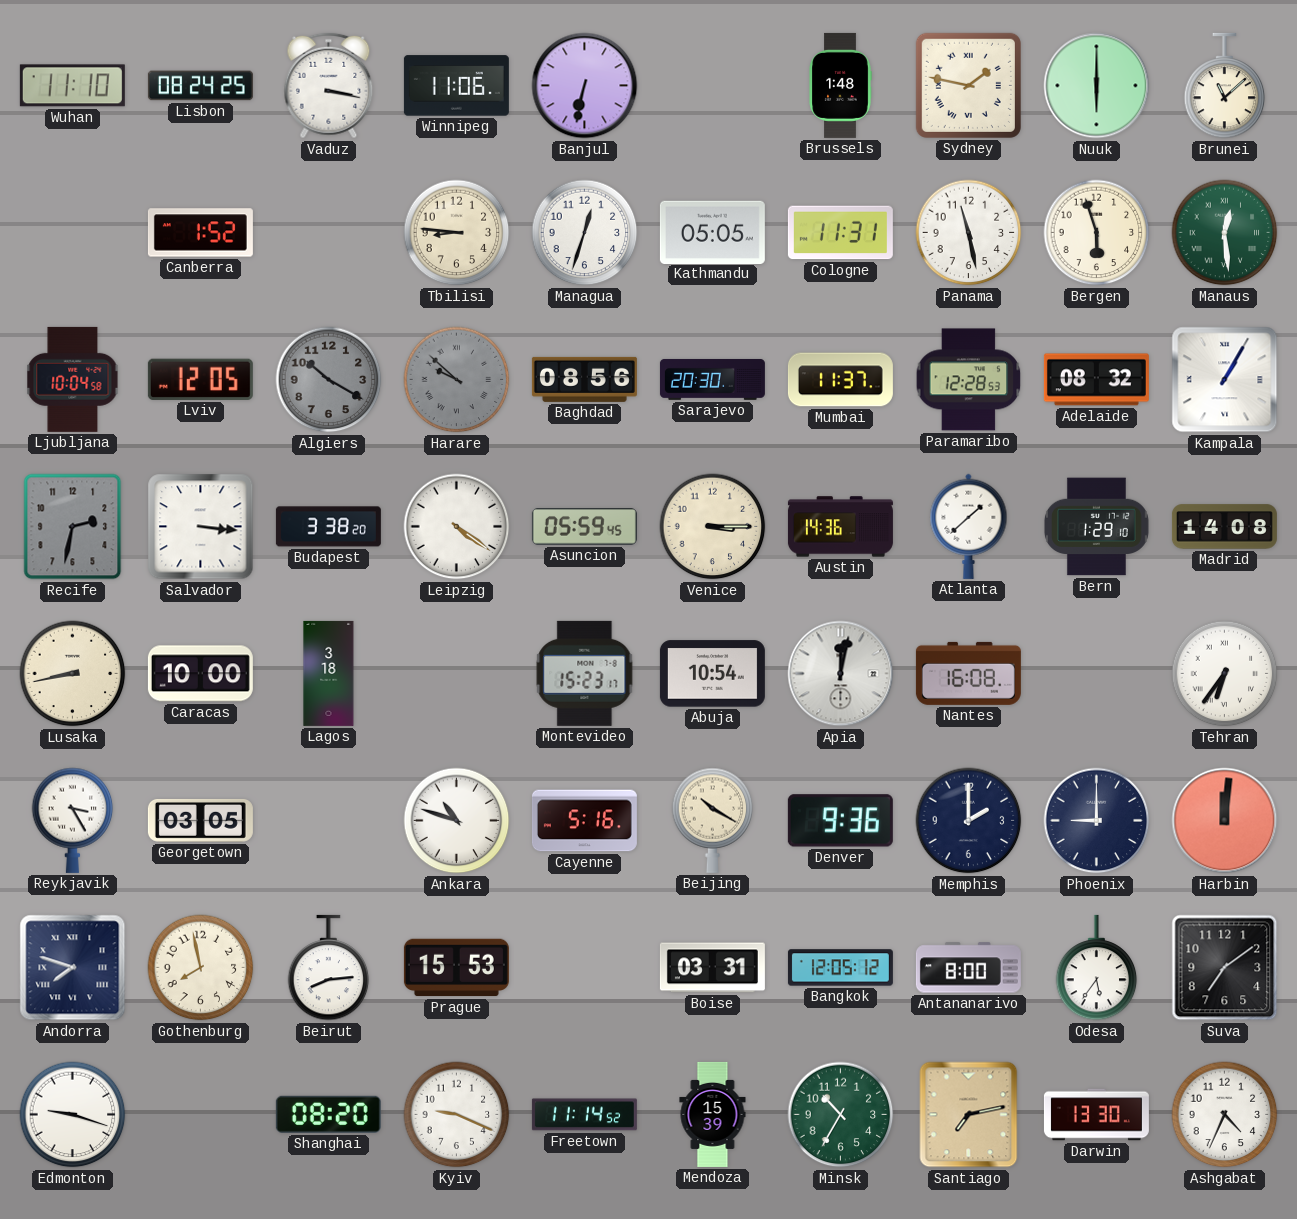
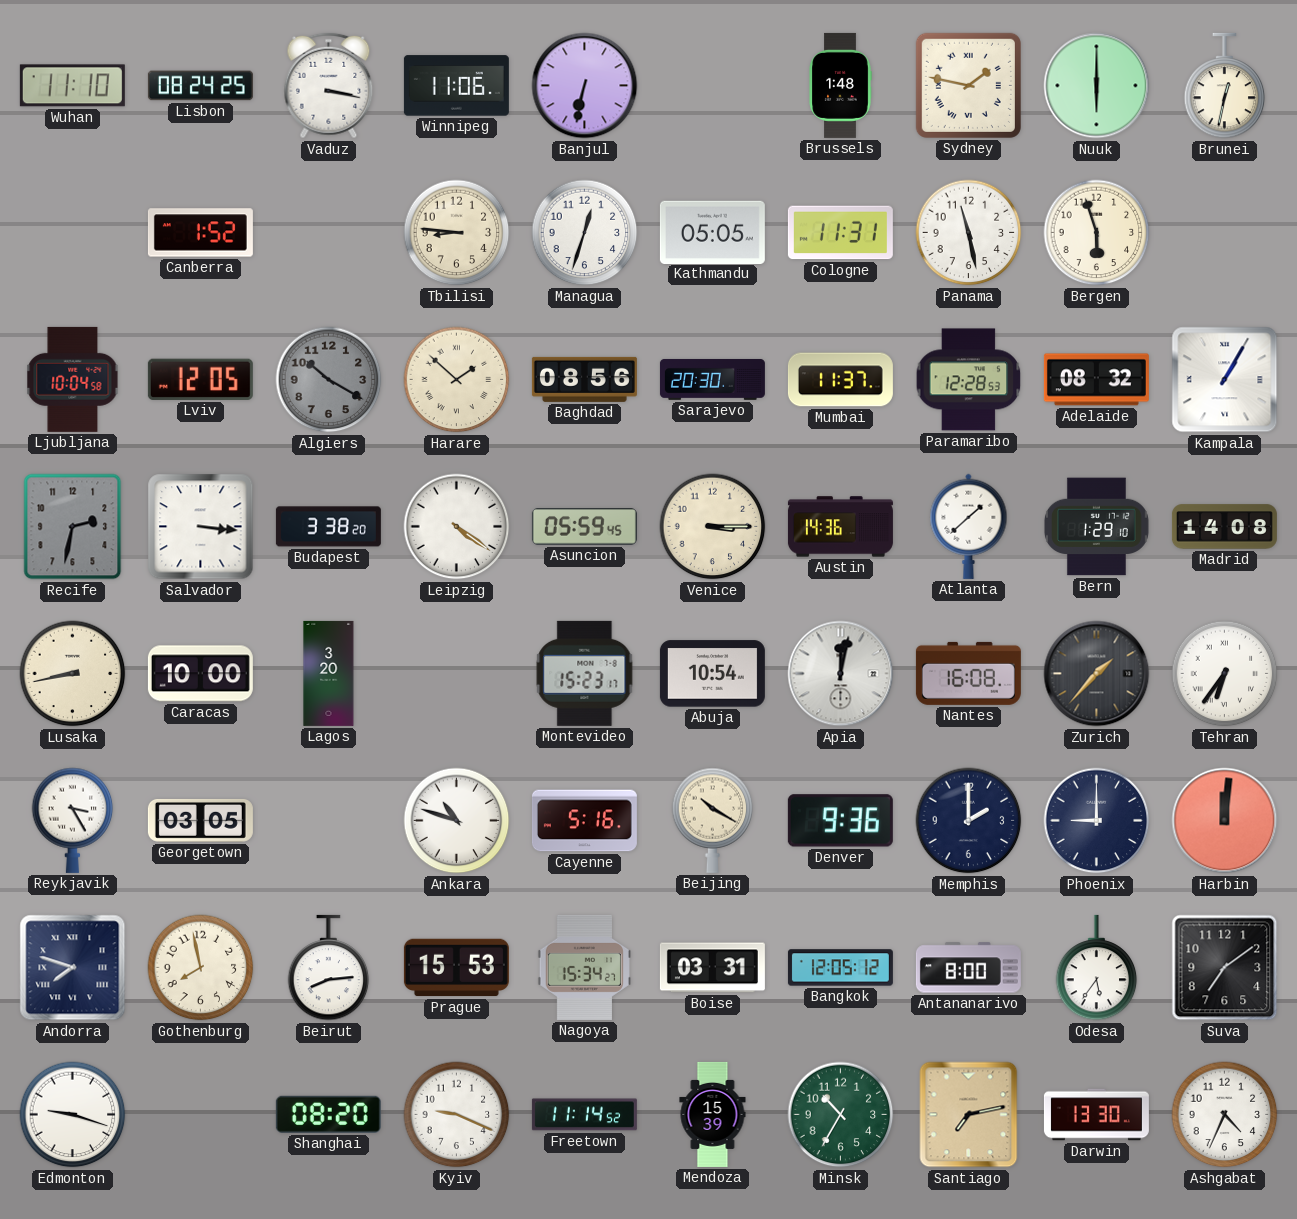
Brunei: 11:08 -> 12:32 (1225, 86)
Manaus: 12:29 -> none (1225, 233)
Harare: 9:52 -> 1:52 (457, 380)
Harare dial: grey -> cream (457, 380)
Lagos: 3:18 -> 3:20 (329, 673)
Zurich: none -> 1:37 (1097, 674)
Nagoya: none -> 15:34 (584, 967)
